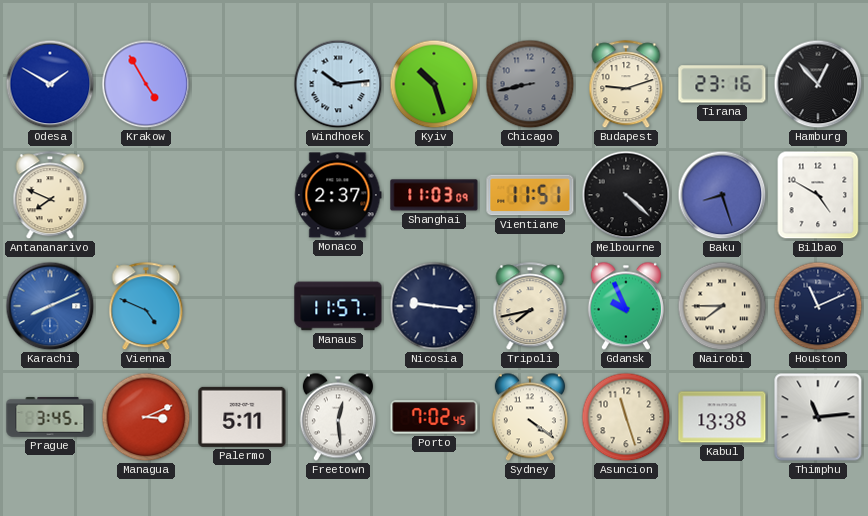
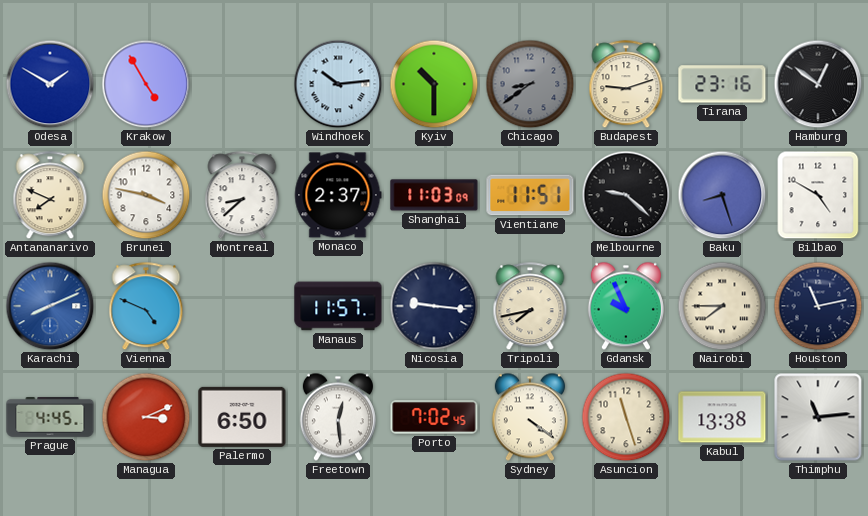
Kyiv: 10:27 -> 10:30 (434, 84)
Chicago: 8:43 -> 8:39 (530, 84)
Hamburg: 12:53 -> 12:51 (818, 84)
Brunei: none -> 3:47 (146, 195)
Montreal: none -> 8:38 (242, 196)
Melbourne: 4:22 -> 9:22 (626, 195)
Houston: 11:11 -> 11:13 (818, 306)
Prague: 3:45 -> 4:45 (50, 418)
Palermo: 5:11 -> 6:50 (242, 417)
